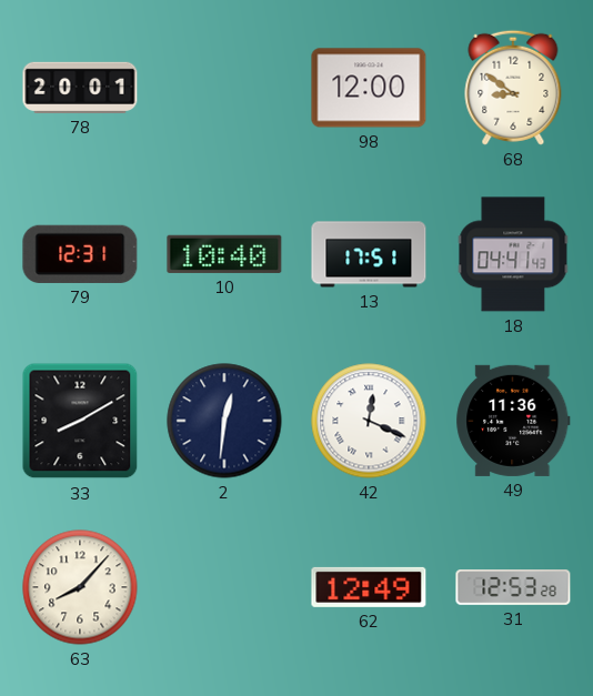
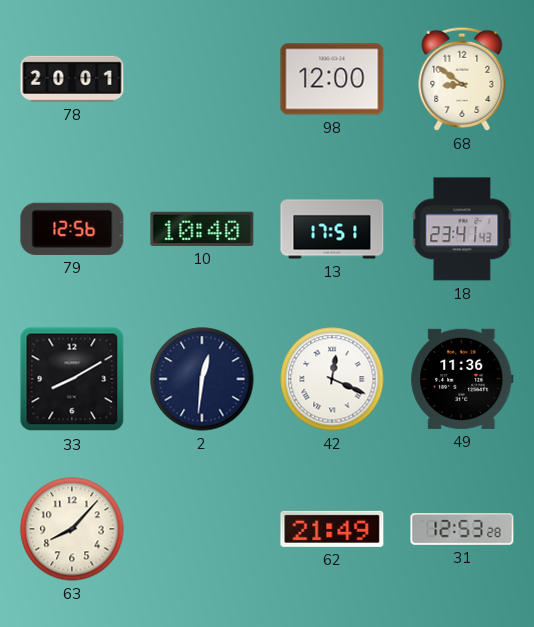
79: 12:31 -> 12:56 (72, 229)
18: 04:41 -> 23:41 (462, 229)
62: 12:49 -> 21:49 (332, 529)
